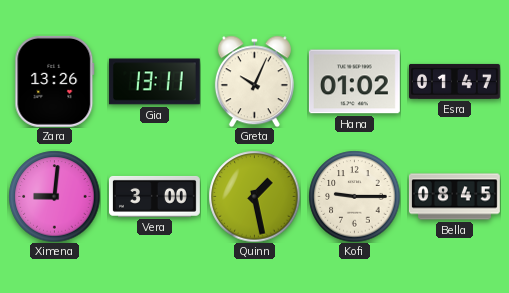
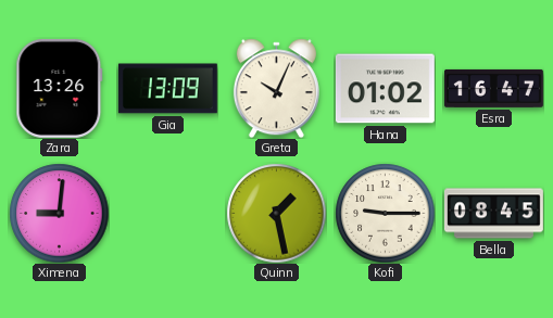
Gia: 13:11 -> 13:09 (167, 89)
Esra: 01:47 -> 16:47 (493, 88)
Vera: 3:00 -> none (154, 196)
